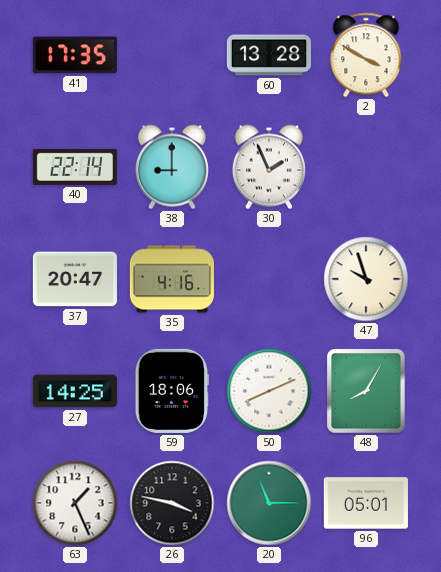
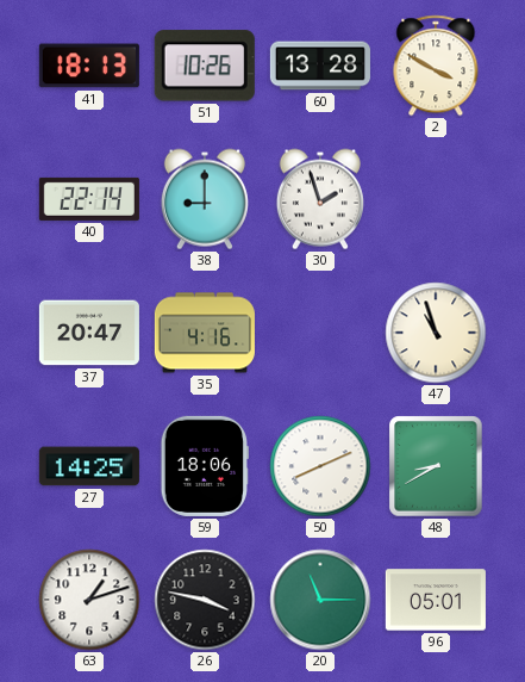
41: 17:35 -> 18:13 (89, 66)
51: none -> 10:26 (205, 66)
30: 1:56 -> 1:57 (320, 199)
47: 9:57 -> 10:57 (436, 333)
48: 8:05 -> 8:40 (436, 466)
63: 1:26 -> 1:12 (89, 600)
